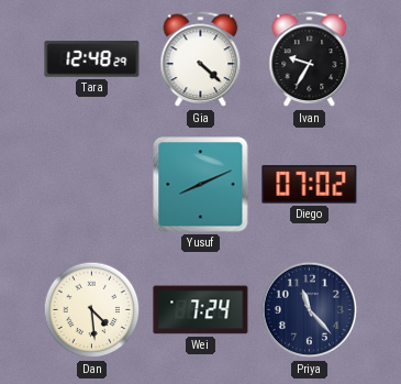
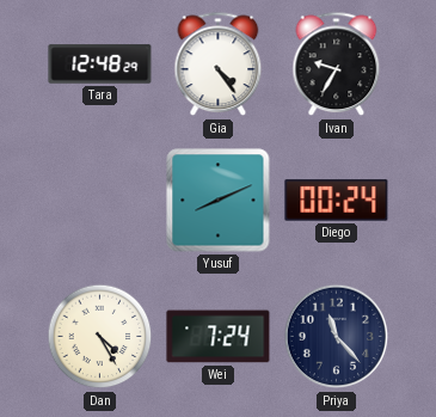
Gia: 4:22 -> 4:24 (219, 65)
Diego: 07:02 -> 00:24 (337, 201)
Dan: 4:29 -> 4:25 (100, 337)
